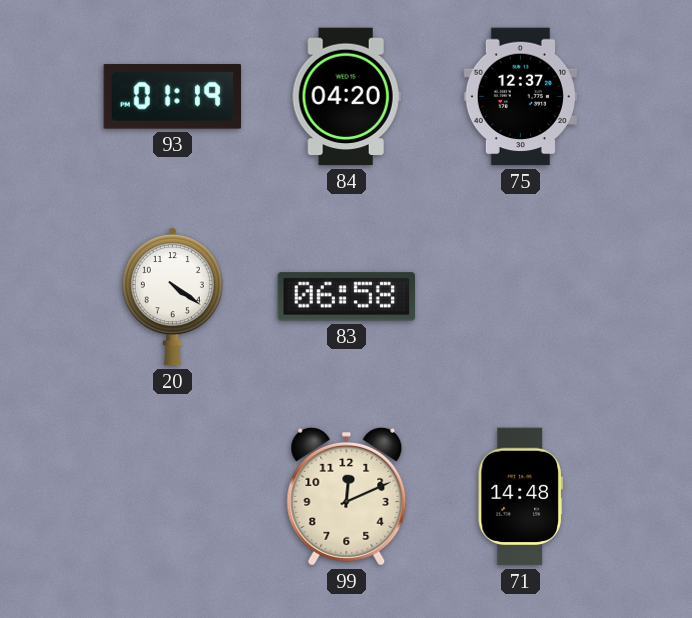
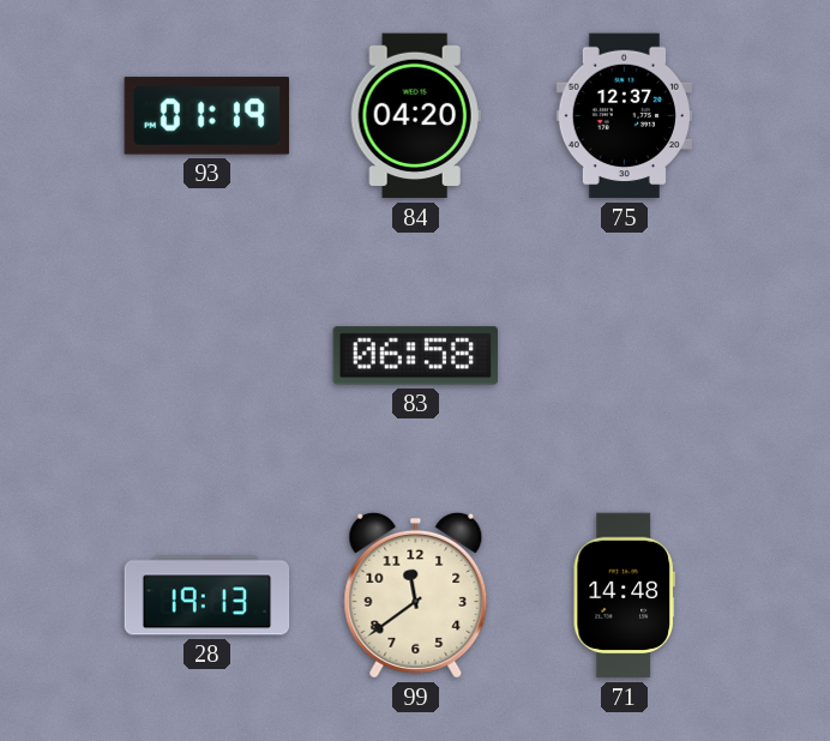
20: 4:21 -> none (172, 297)
28: none -> 19:13 (207, 596)
99: 12:11 -> 11:39 (416, 595)
